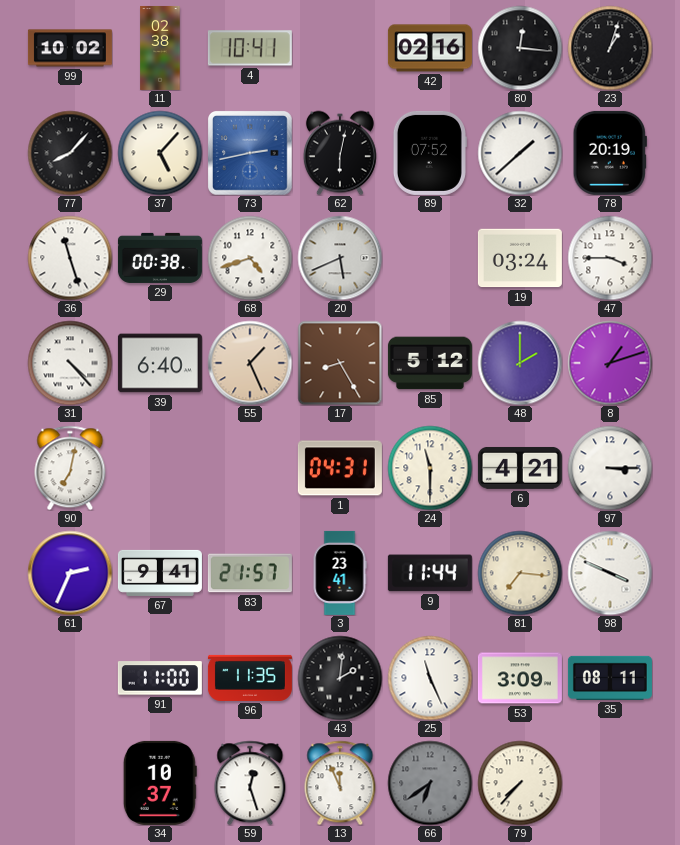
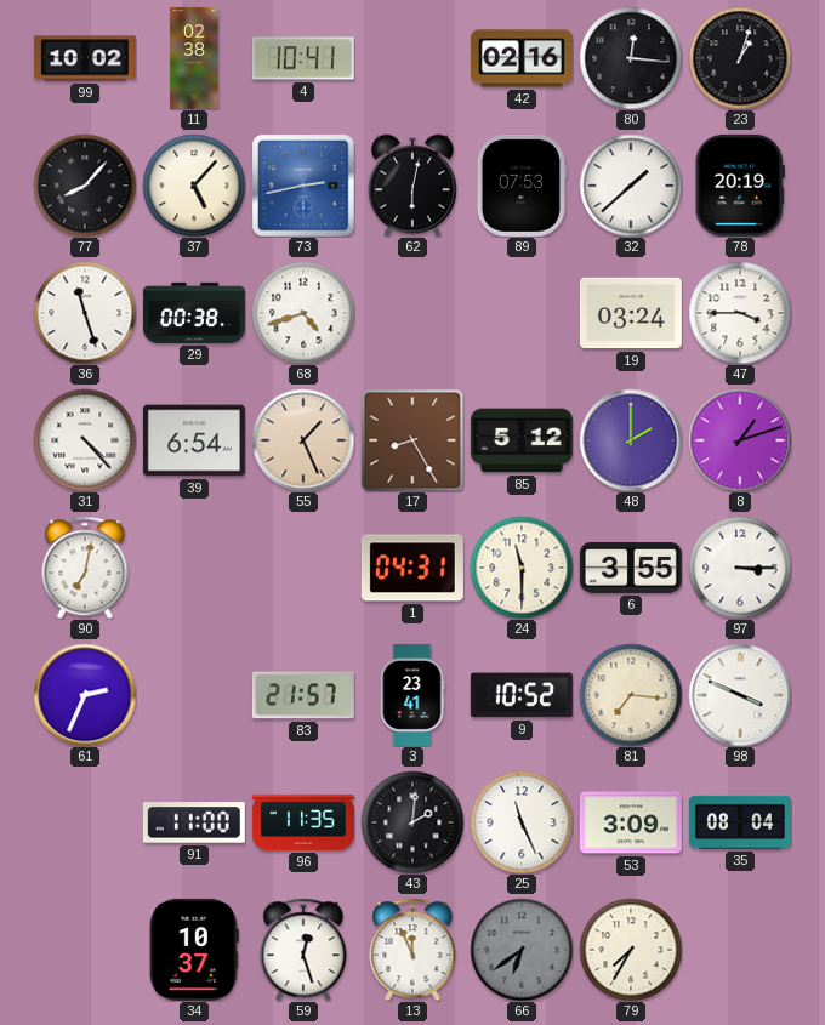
89: 07:52 -> 07:53 (520, 186)
20: 5:41 -> none (340, 258)
39: 6:40 -> 6:54 (194, 440)
6: 4:21 -> 3:55 (631, 568)
67: 9:41 -> none (160, 573)
9: 11:44 -> 10:52 (522, 695)
35: 08:11 -> 08:04 (740, 822)
79: 7:37 -> 7:35 (631, 950)
